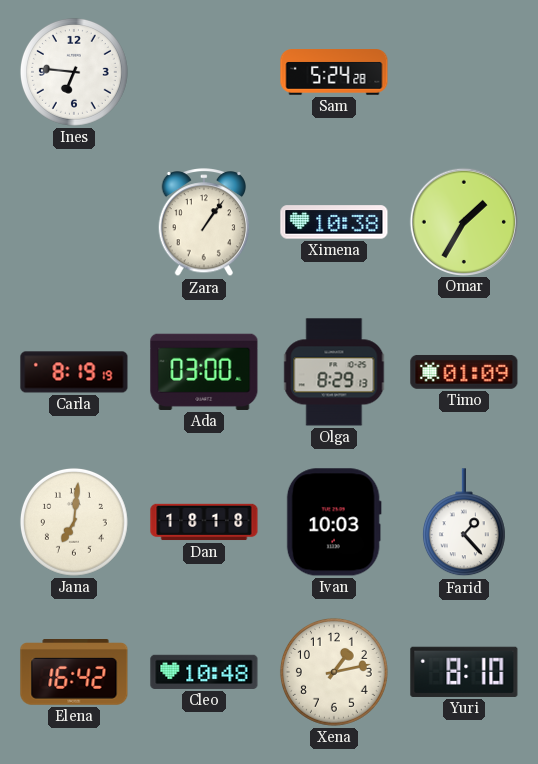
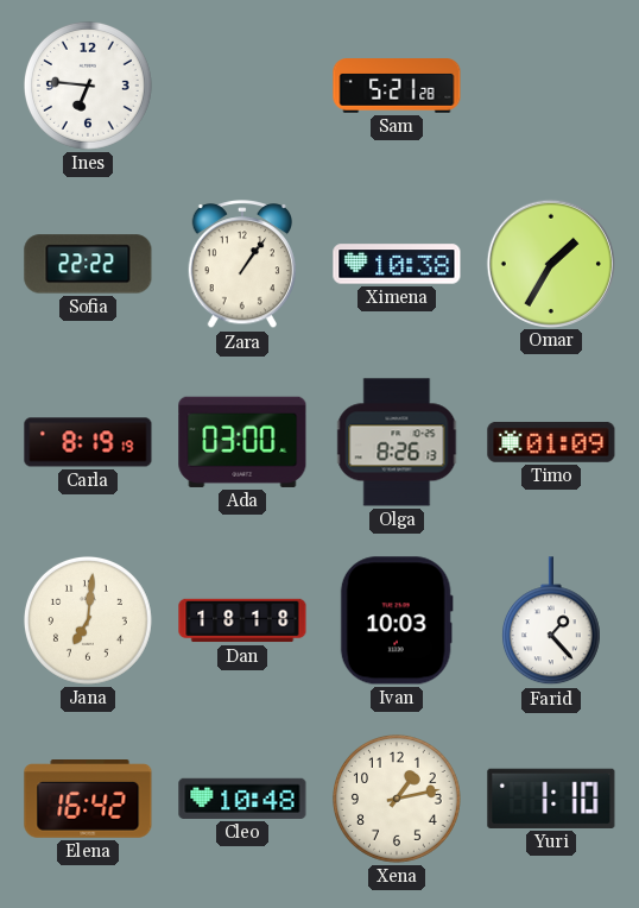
Sam: 5:24 -> 5:21 (397, 86)
Sofia: none -> 22:22 (88, 264)
Olga: 8:29 -> 8:26 (397, 442)
Yuri: 8:10 -> 1:10 (551, 799)
